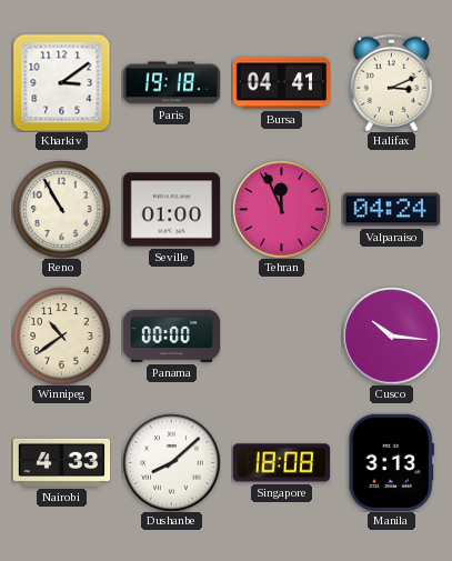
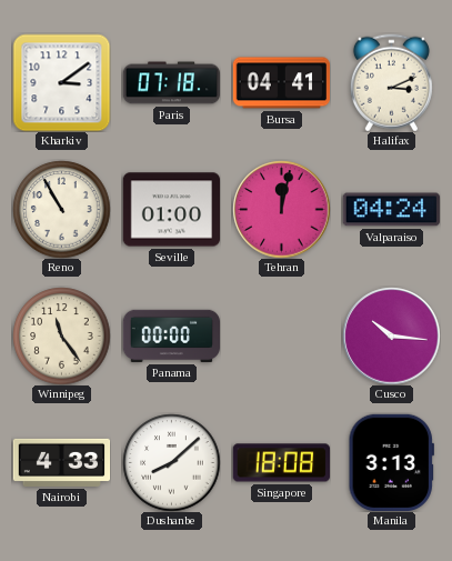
Paris: 19:18 -> 07:18 (171, 83)
Tehran: 11:56 -> 12:02 (281, 209)
Winnipeg: 10:39 -> 11:24 (61, 335)
